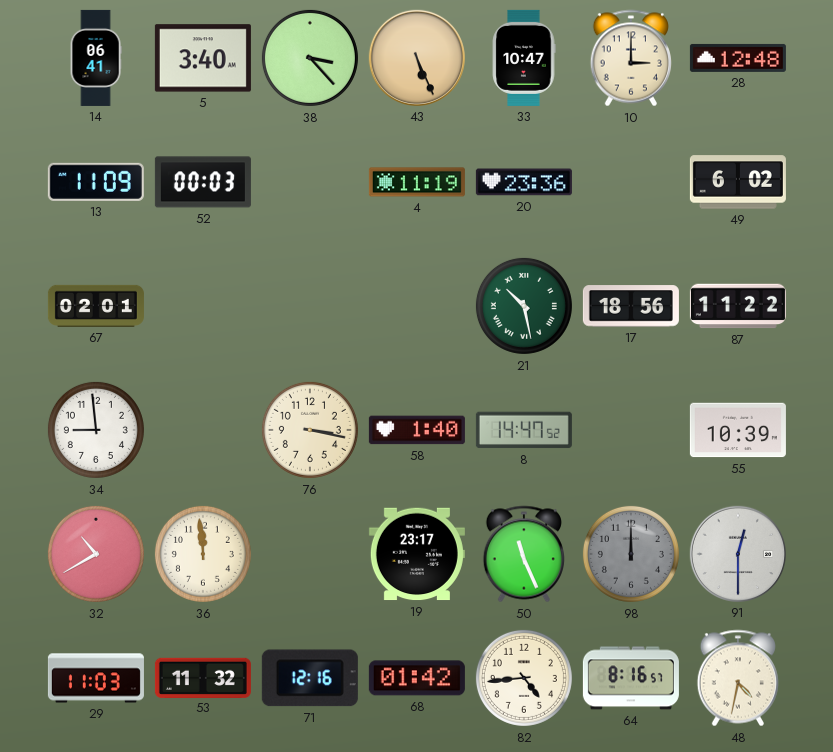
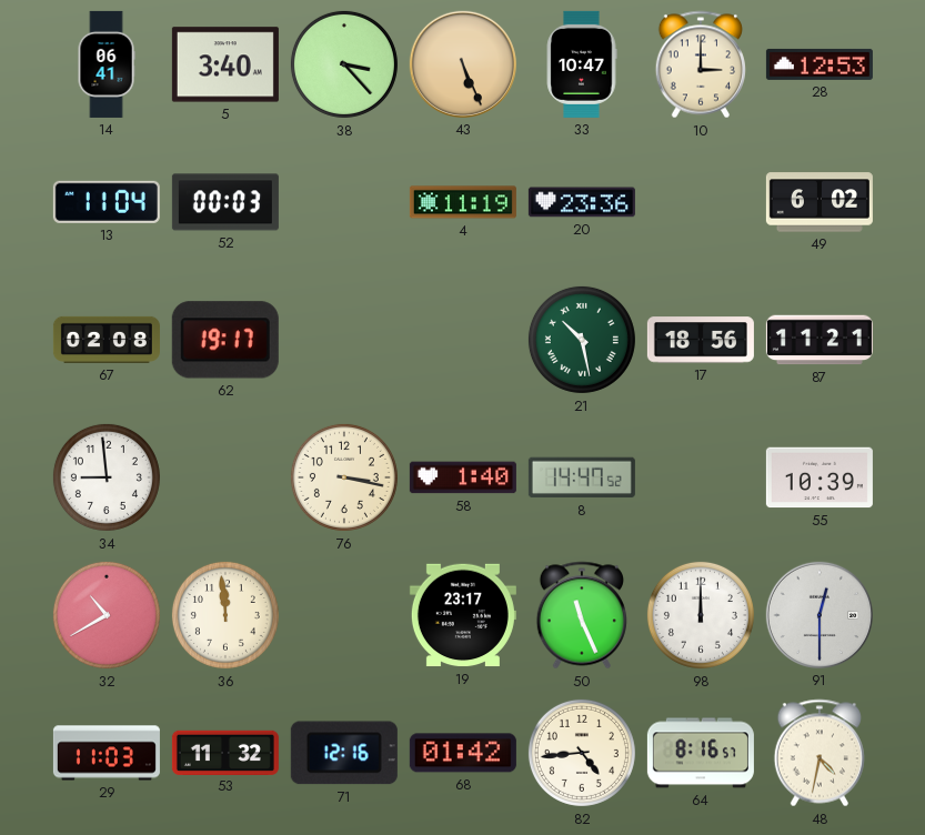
28: 12:48 -> 12:53 (820, 64)
13: 11:09 -> 11:04 (107, 202)
67: 02:01 -> 02:08 (107, 340)
62: none -> 19:17 (225, 340)
87: 11:22 -> 11:21 (820, 340)
98 dial: grey -> white (701, 615)
